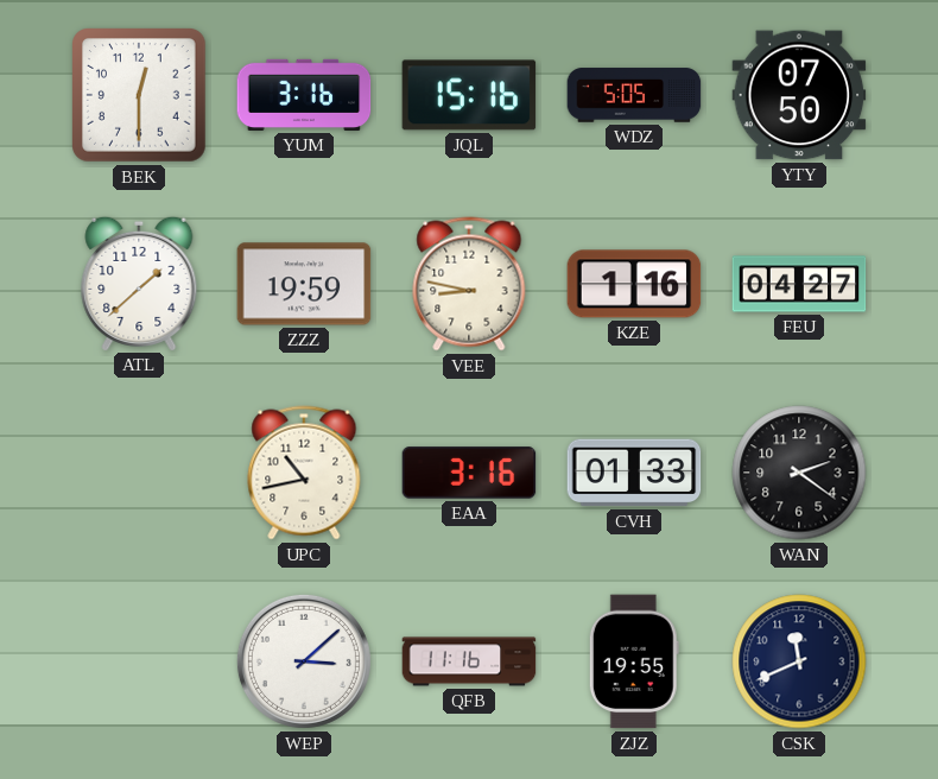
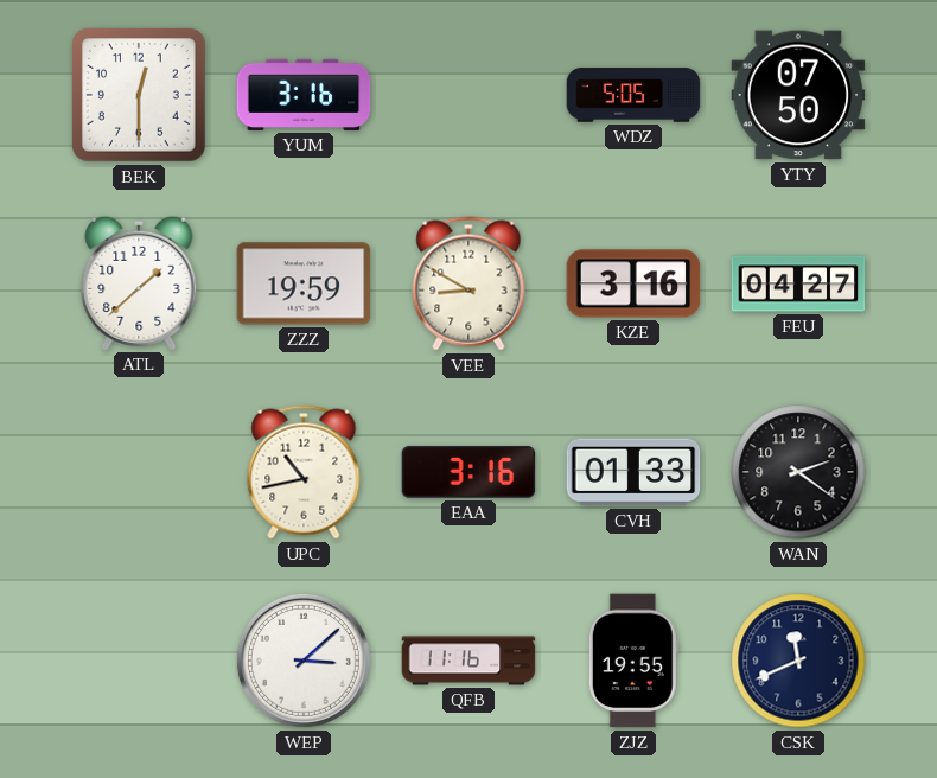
JQL: 15:16 -> none (469, 95)
VEE: 8:47 -> 8:50 (469, 283)
KZE: 1:16 -> 3:16 (633, 283)
